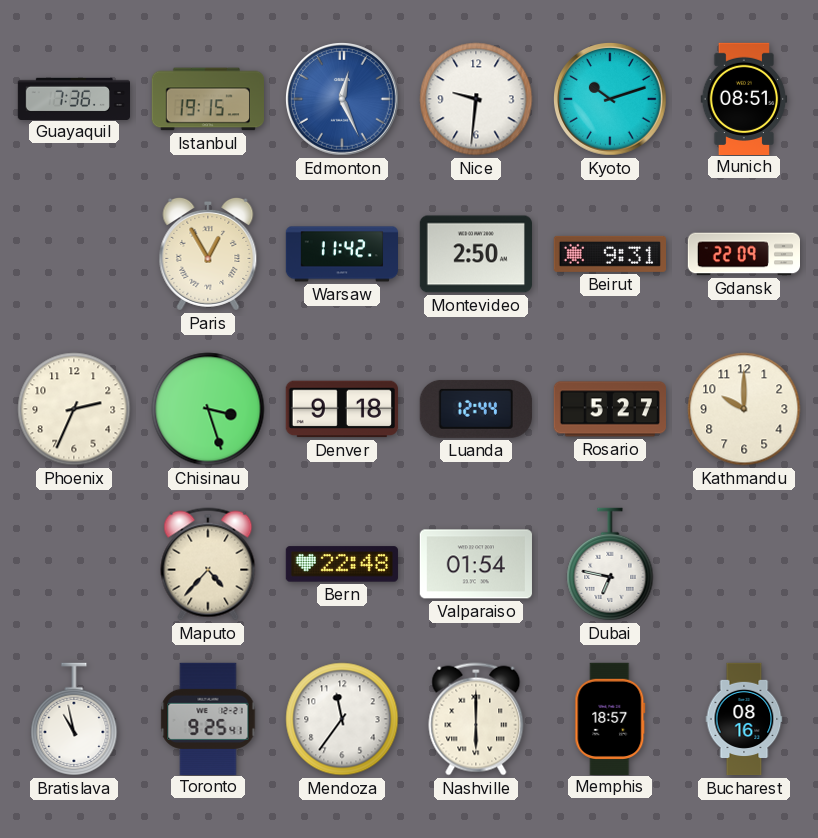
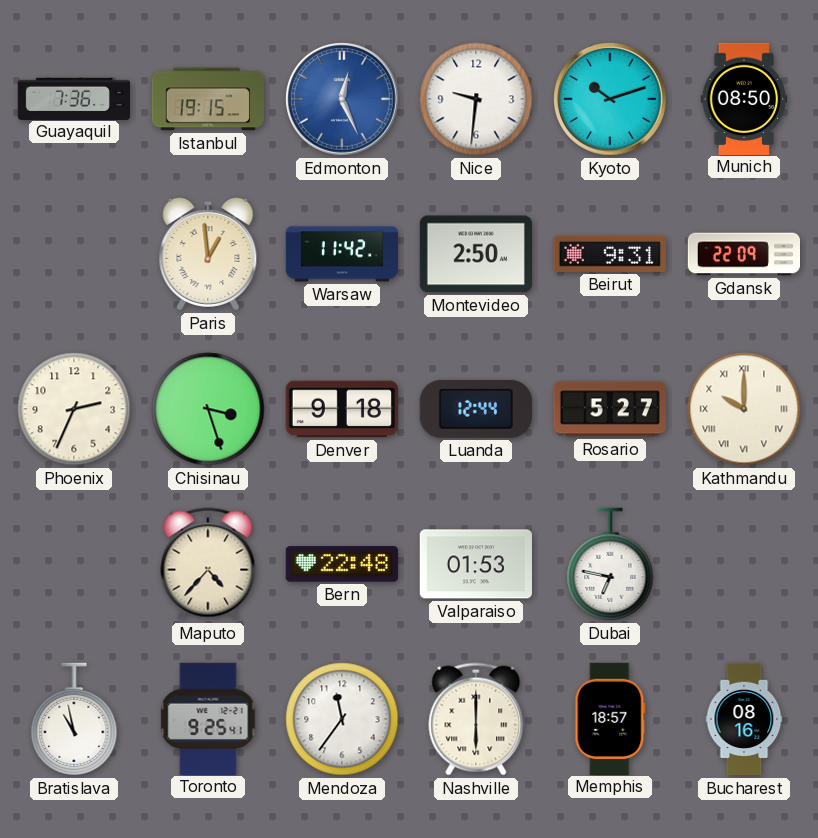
Munich: 08:51 -> 08:50 (744, 98)
Paris: 12:55 -> 12:59 (208, 254)
Kathmandu numerals: Arabic -> Roman (744, 409)
Valparaiso: 01:54 -> 01:53 (476, 564)
